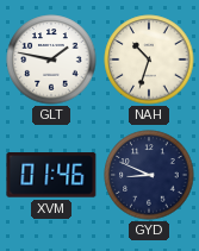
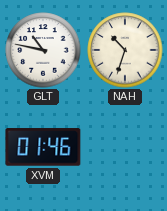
GLT: 1:47 -> 10:47 (43, 50)
GYD: 8:49 -> none (149, 175)
